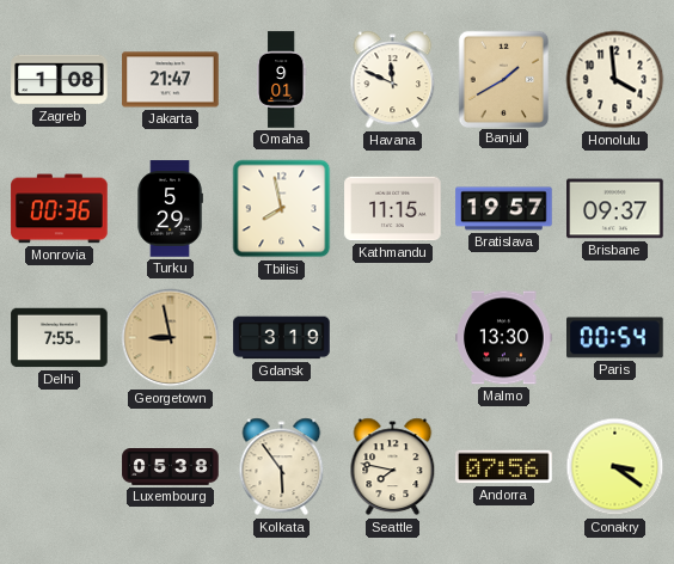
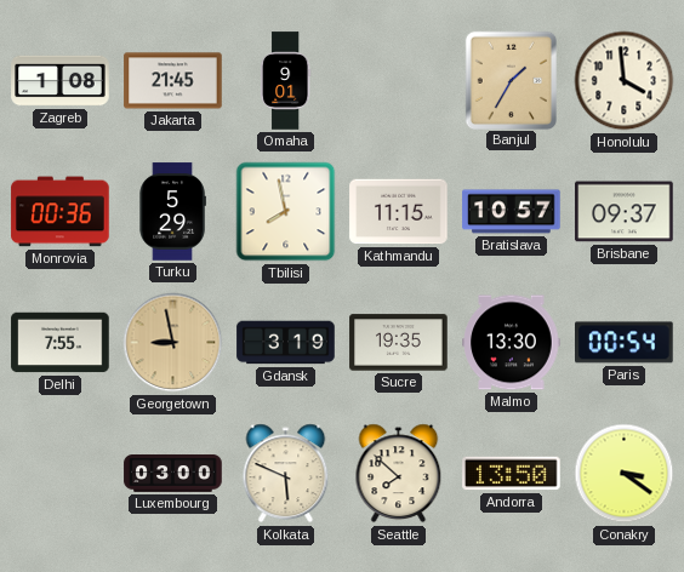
Jakarta: 21:47 -> 21:45 (173, 81)
Havana: 11:49 -> none (393, 80)
Banjul: 1:40 -> 1:35 (511, 80)
Bratislava: 19:57 -> 10:57 (512, 212)
Sucre: none -> 19:35 (399, 343)
Luxembourg: 05:38 -> 03:00 (173, 474)
Kolkata: 5:54 -> 5:49 (286, 474)
Seattle: 7:47 -> 7:52 (399, 474)
Andorra: 07:56 -> 13:50 (512, 474)
